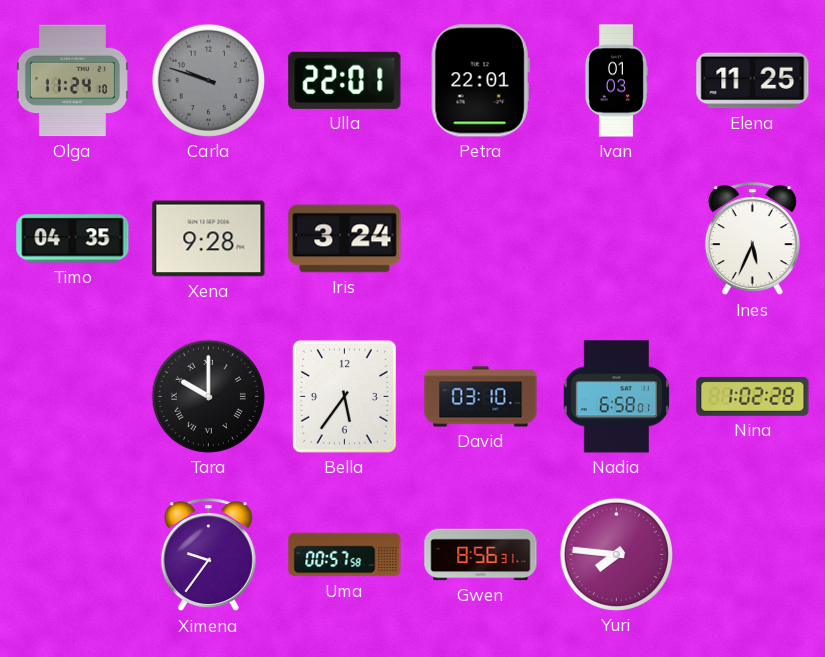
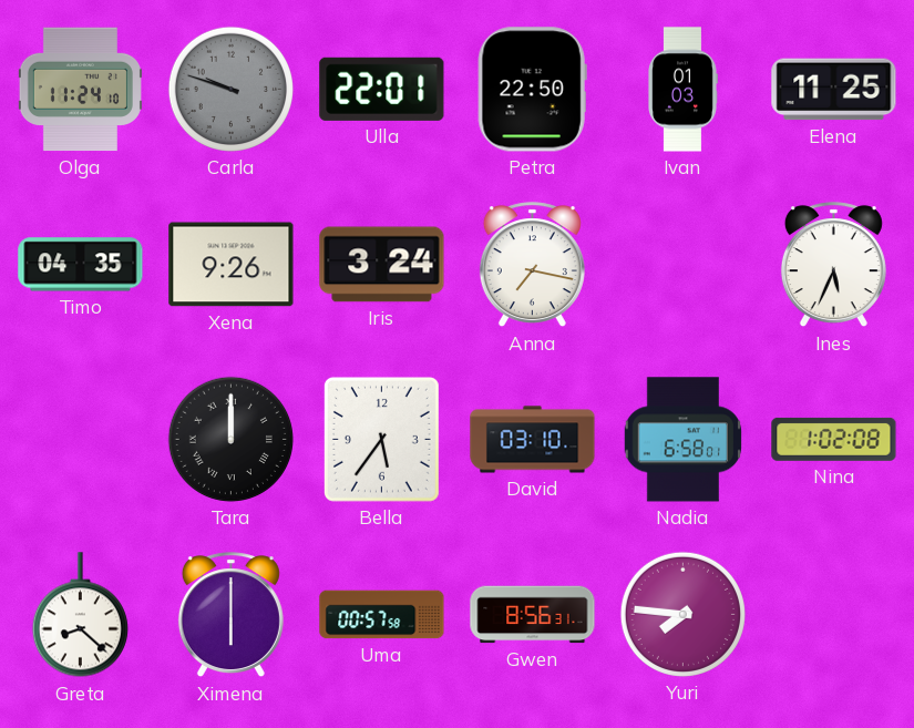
Petra: 22:01 -> 22:50 (532, 90)
Xena: 9:28 -> 9:26 (232, 265)
Anna: none -> 7:17 (532, 265)
Tara: 10:00 -> 12:00 (230, 439)
Nina: 1:02:28 -> 1:02:08 (834, 439)
Greta: none -> 8:22 (80, 615)
Ximena: 9:36 -> 6:00 (230, 615)
